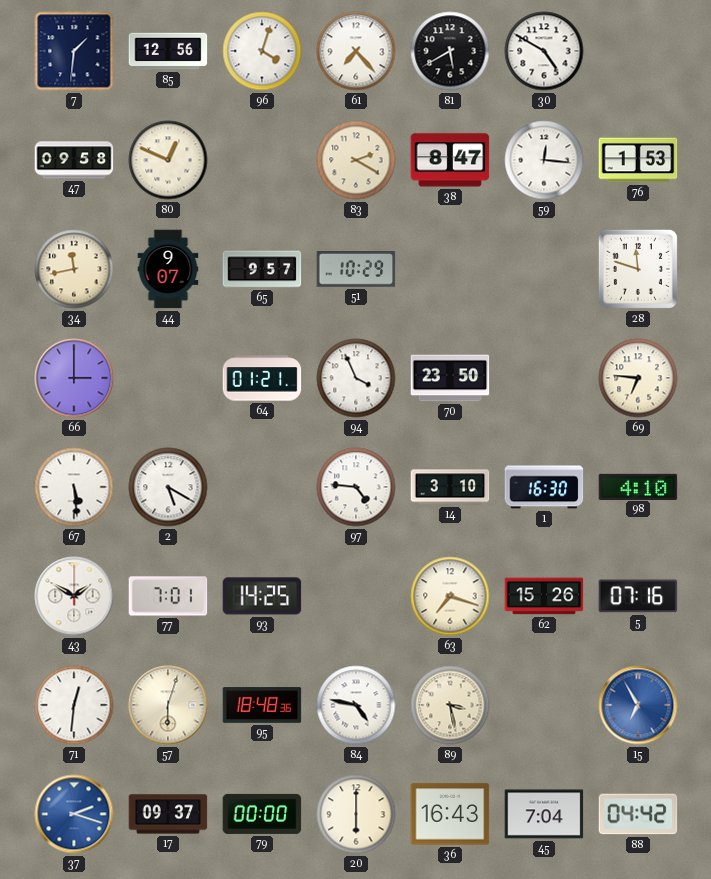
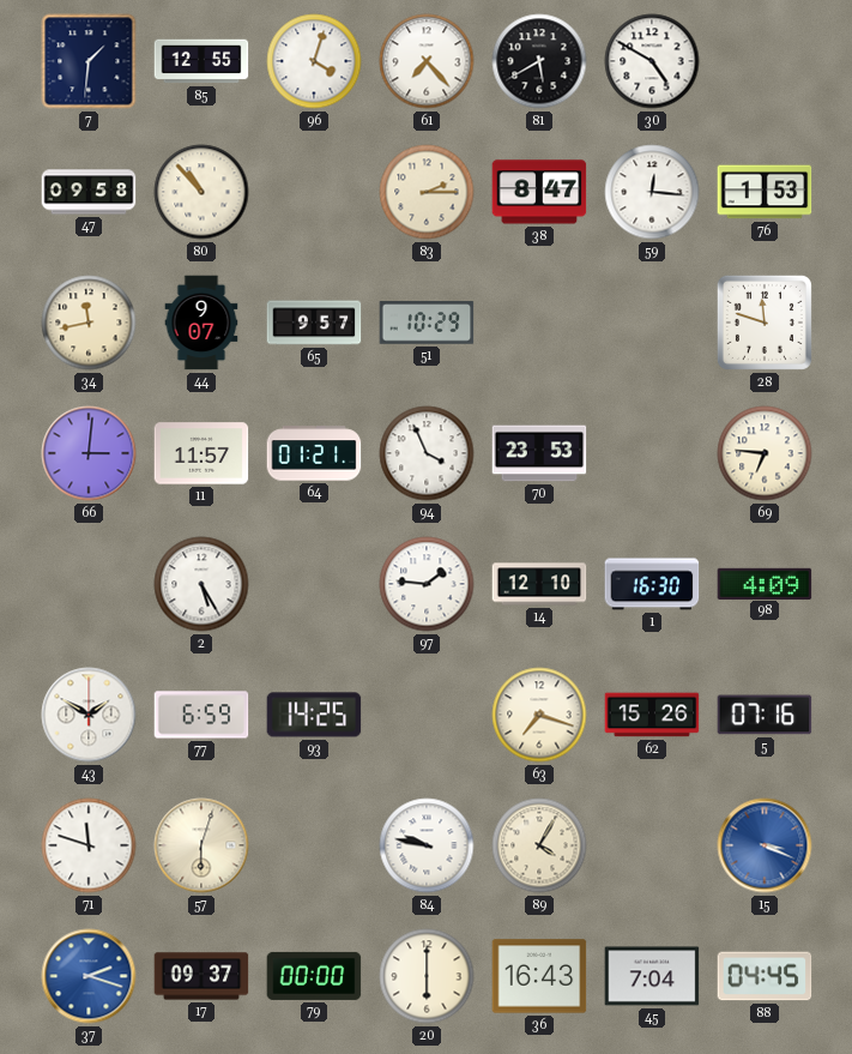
85: 12:56 -> 12:55 (201, 61)
80: 12:49 -> 10:53 (201, 192)
83: 2:20 -> 2:15 (427, 192)
66: 3:00 -> 3:01 (89, 453)
11: none -> 11:57 (201, 453)
70: 23:50 -> 23:53 (539, 453)
67: 5:29 -> none (74, 487)
2: 5:20 -> 5:25 (201, 584)
97: 4:46 -> 1:46 (427, 584)
14: 3:10 -> 12:10 (539, 584)
98: 4:10 -> 4:09 (765, 583)
77: 7:01 -> 6:59 (201, 715)
71: 12:31 -> 11:48 (89, 845)
95: 18:48 -> none (262, 705)
84: 4:47 -> 9:47 (427, 845)
89: 3:28 -> 4:05 (539, 845)
15: 6:55 -> 3:19 (765, 845)
88: 04:42 -> 04:45 (765, 976)
